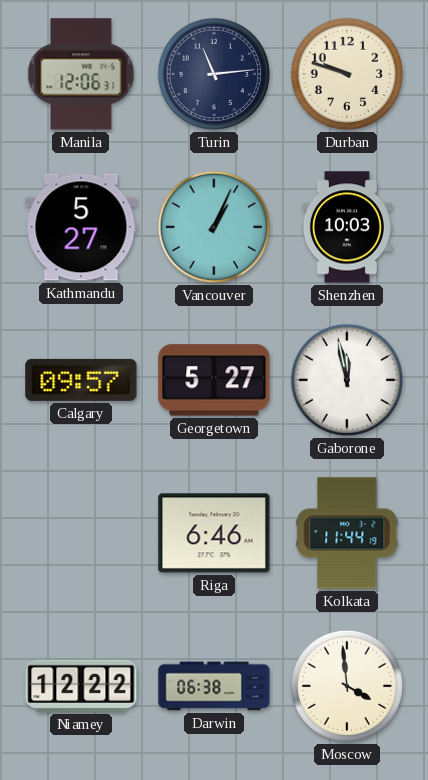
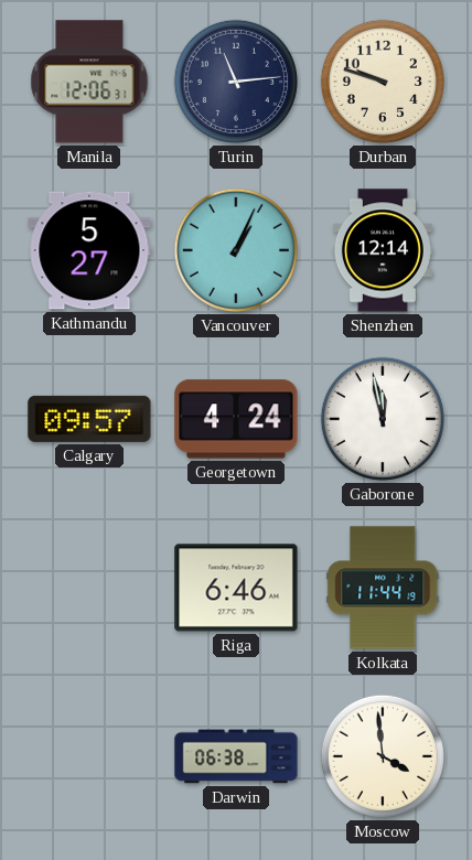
Shenzhen: 10:03 -> 12:14 (383, 250)
Georgetown: 5:27 -> 4:24 (236, 419)
Niamey: 12:22 -> none (81, 686)
